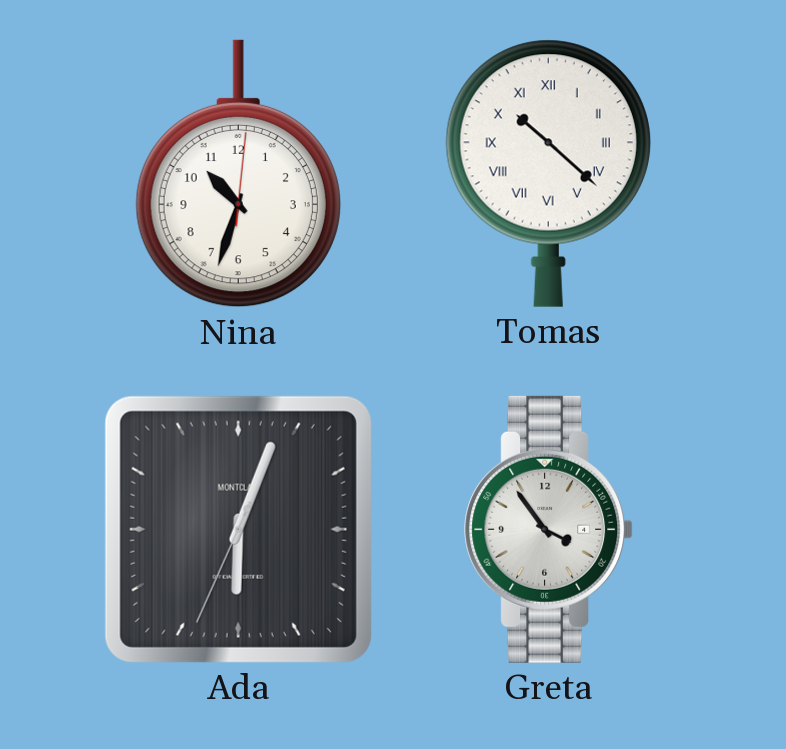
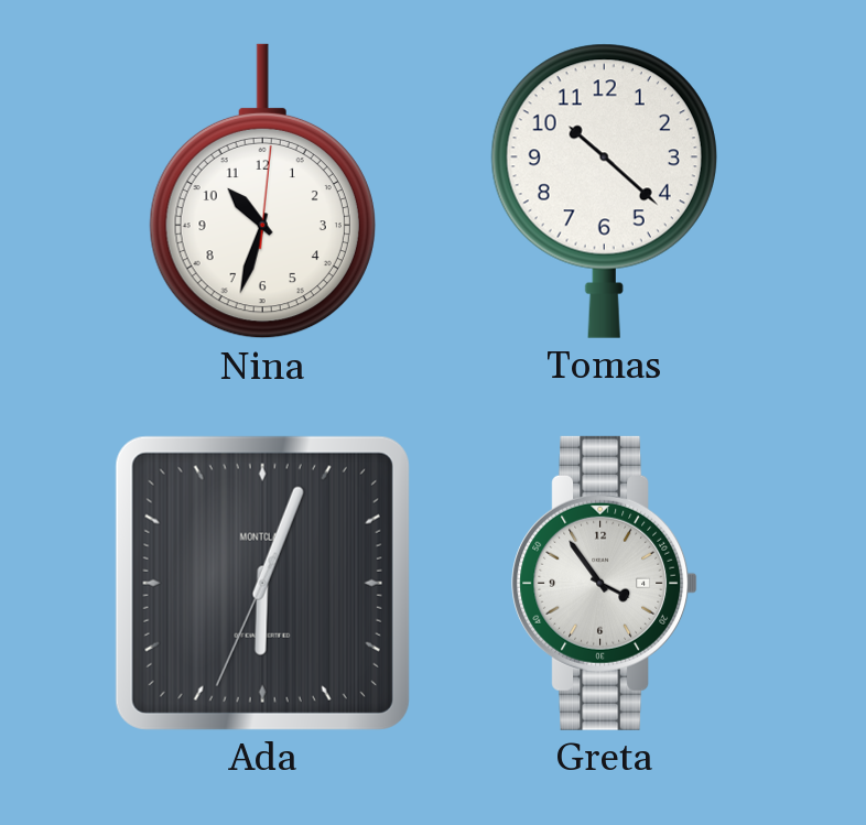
Tomas numerals: Roman -> Arabic (604, 191)
